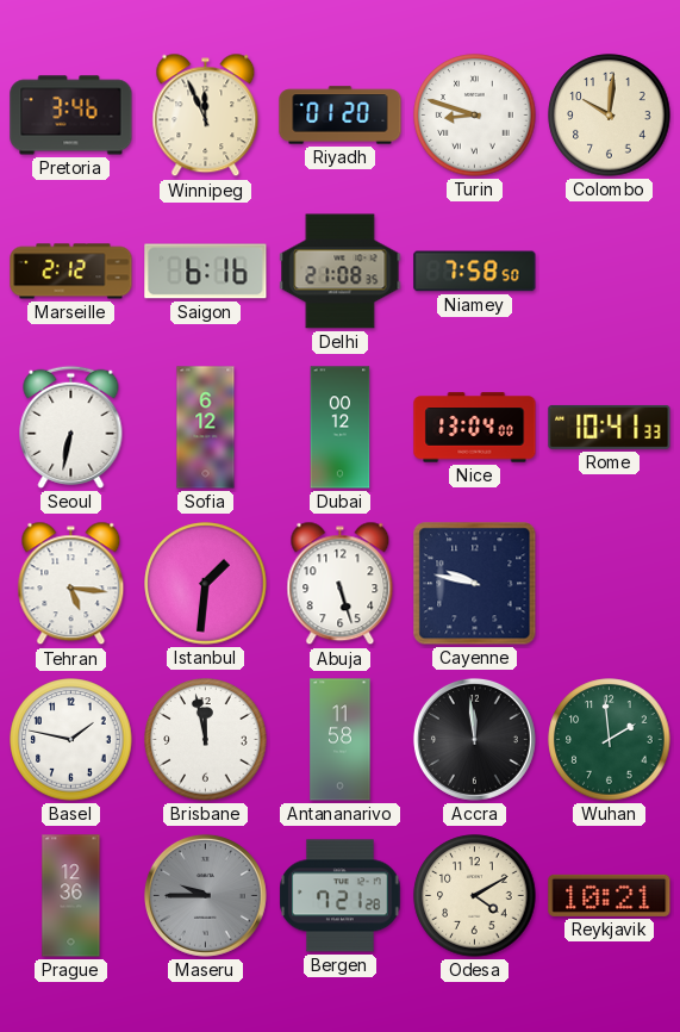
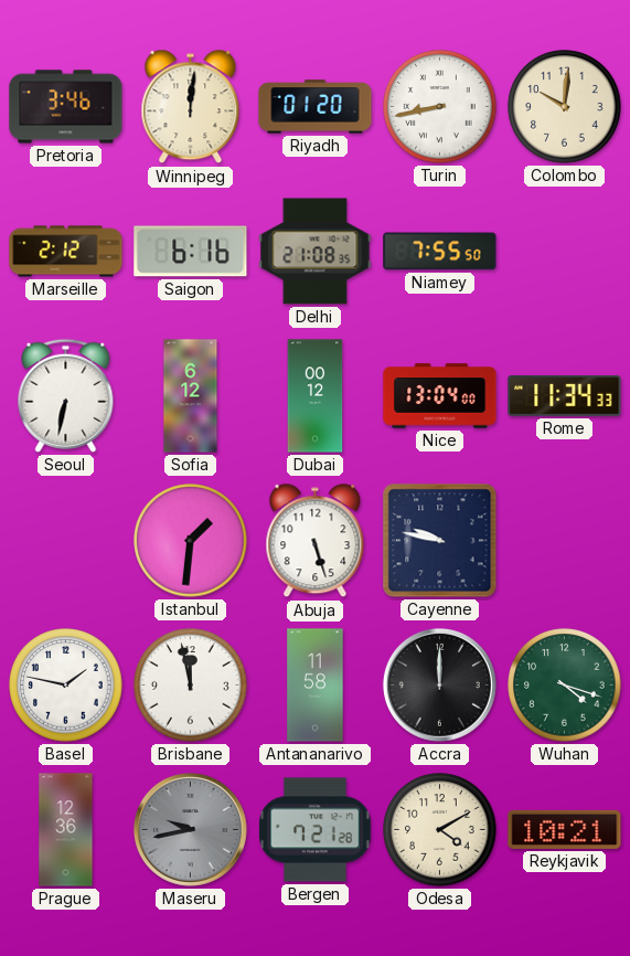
Winnipeg: 11:56 -> 12:01 (191, 107)
Turin: 8:48 -> 8:43 (440, 107)
Niamey: 7:58 -> 7:55 (440, 252)
Rome: 10:41 -> 11:34 (565, 395)
Tehran: 5:16 -> none (71, 584)
Accra: 11:59 -> 12:00 (439, 684)
Wuhan: 1:59 -> 4:18 (565, 686)
Maseru: 9:45 -> 9:43 (190, 829)
